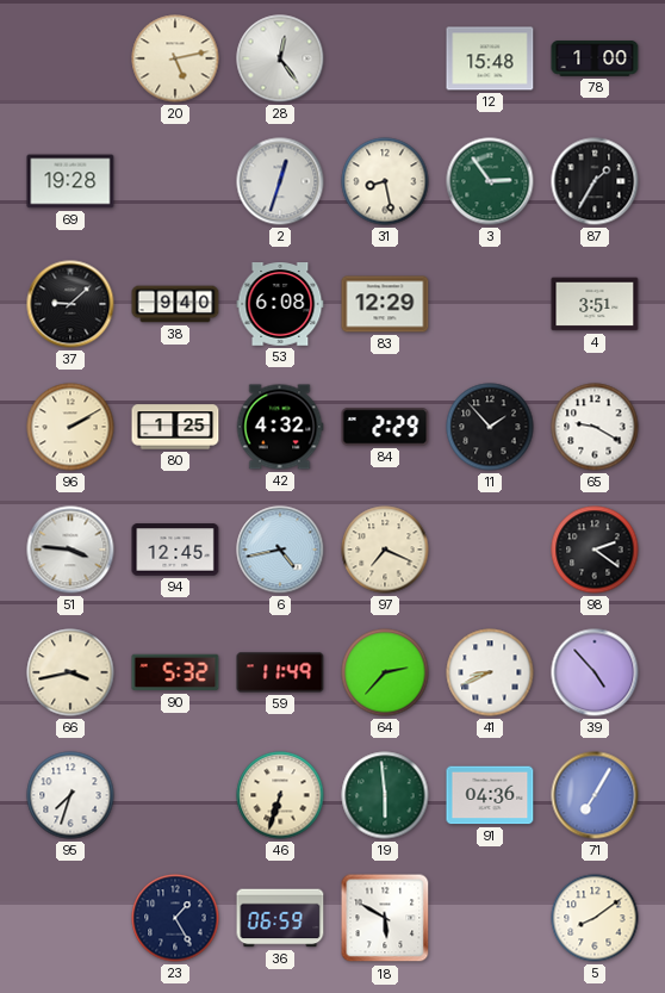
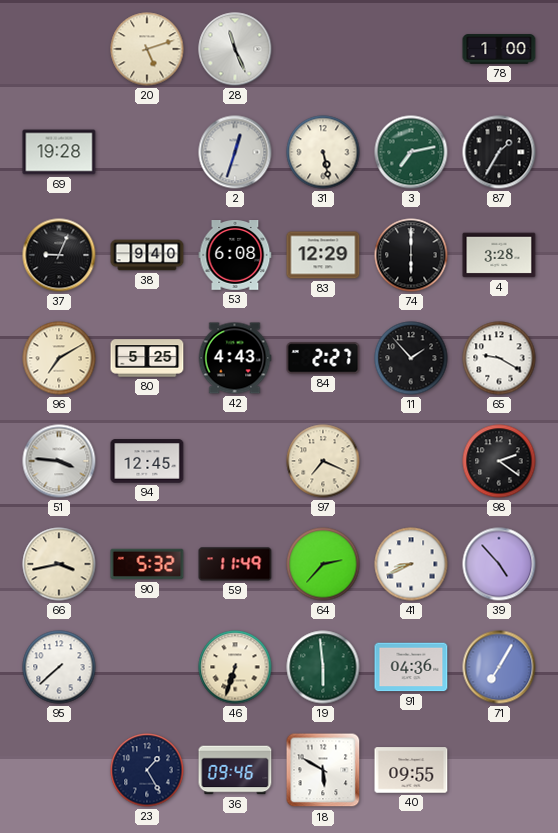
20: 5:13 -> 5:12 (147, 49)
28: 12:24 -> 11:26 (235, 49)
12: 15:48 -> none (490, 58)
31: 8:28 -> 5:28 (323, 152)
3: 2:54 -> 7:13 (411, 152)
37: 9:08 -> 9:04 (59, 255)
74: none -> 6:00 (411, 255)
4: 3:51 -> 3:28 (499, 255)
96: 2:10 -> 7:10 (59, 358)
80: 1:25 -> 5:25 (147, 358)
42: 4:32 -> 4:43 (235, 358)
84: 2:29 -> 2:27 (323, 358)
6: 4:43 -> none (280, 550)
95: 7:33 -> 7:38 (59, 667)
36: 06:59 -> 09:46 (235, 770)
40: none -> 09:55 (411, 770)
5: 8:09 -> none (595, 918)
